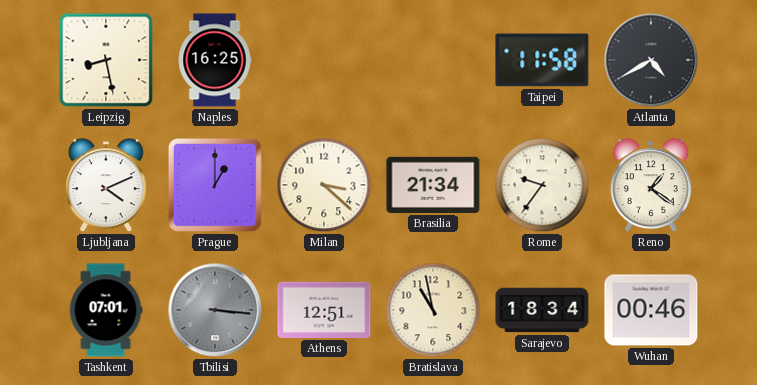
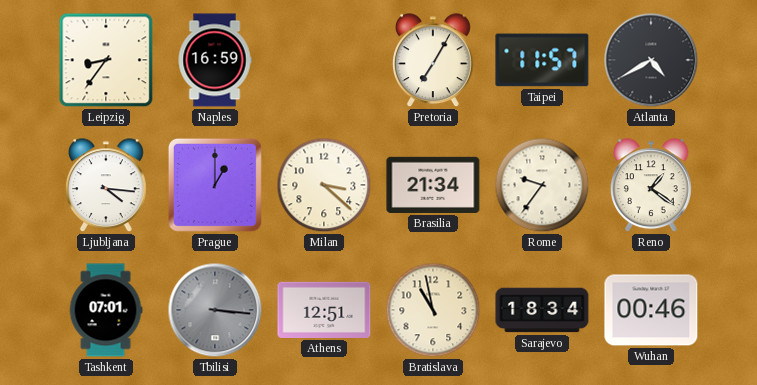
Leipzig: 8:28 -> 8:36 (106, 60)
Naples: 16:25 -> 16:59 (215, 60)
Pretoria: none -> 7:05 (434, 61)
Taipei: 11:58 -> 11:57 (542, 60)
Ljubljana: 4:11 -> 4:16 (107, 186)
